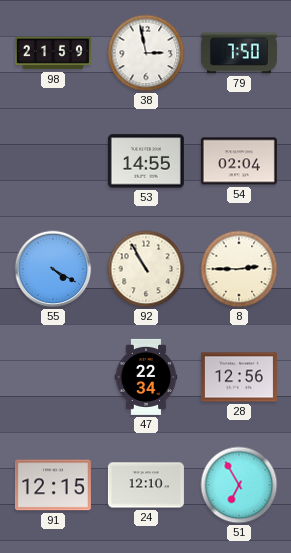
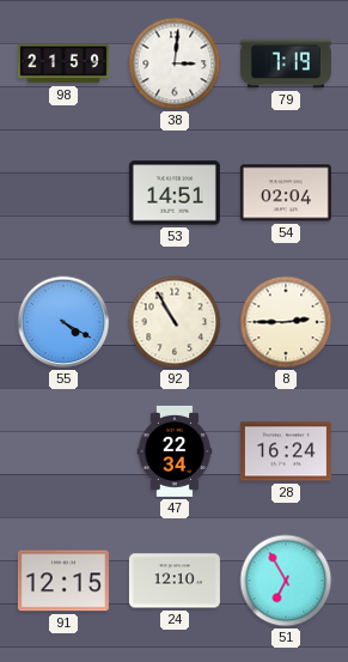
38: 2:58 -> 3:01 (175, 63)
79: 7:50 -> 7:19 (286, 63)
53: 14:55 -> 14:51 (175, 193)
28: 12:56 -> 16:24 (286, 451)
